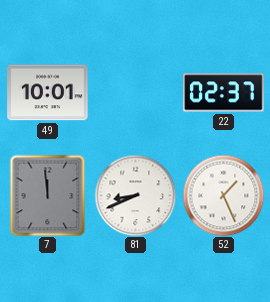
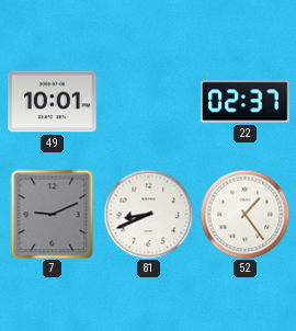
7: 11:59 -> 9:11 (53, 214)
52: 1:26 -> 1:24 (244, 214)
